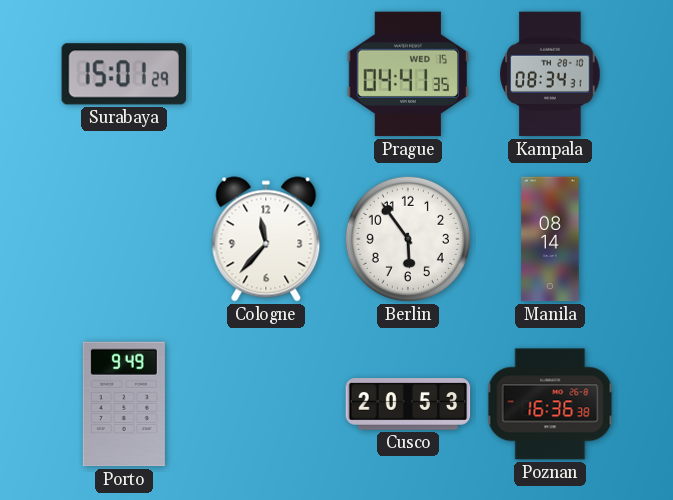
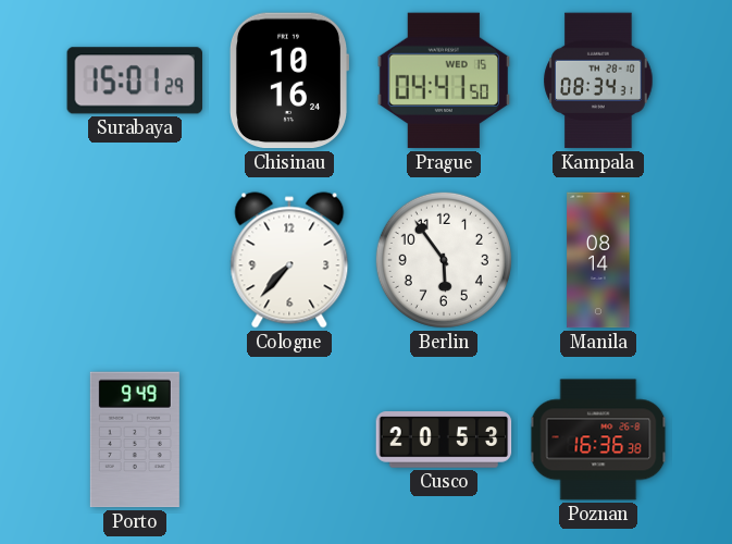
Chisinau: none -> 10:16 (289, 81)
Prague: 04:41:35 -> 04:41:50 (444, 81)
Cologne: 11:37 -> 7:37 (289, 260)
